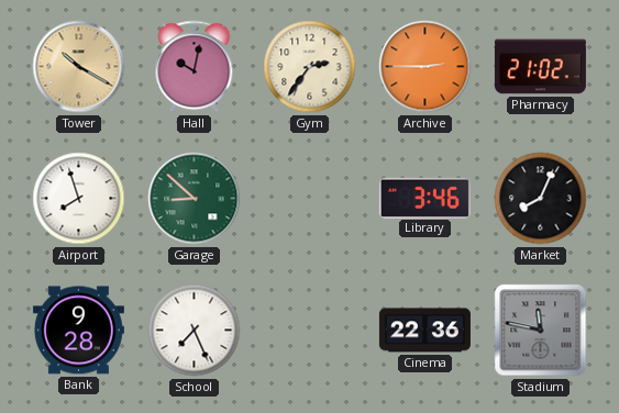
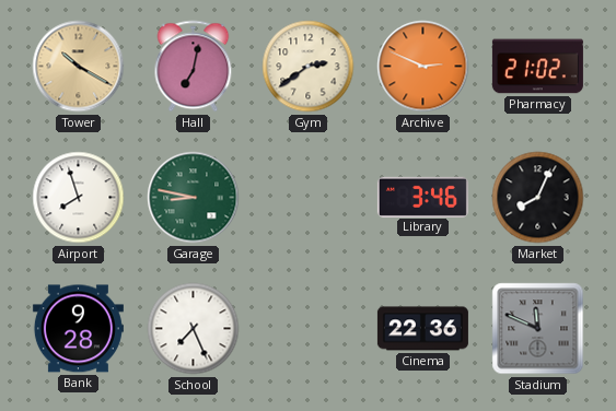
Hall: 10:02 -> 7:02 (194, 67)
Gym: 2:36 -> 2:39 (309, 67)
Archive: 2:45 -> 2:49 (423, 67)
Garage: 8:52 -> 8:47 (194, 198)
Stadium: 11:47 -> 11:49 (538, 329)
